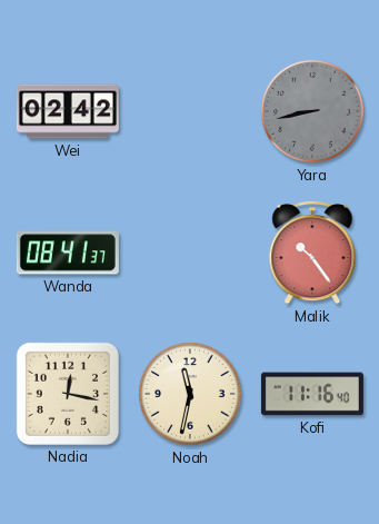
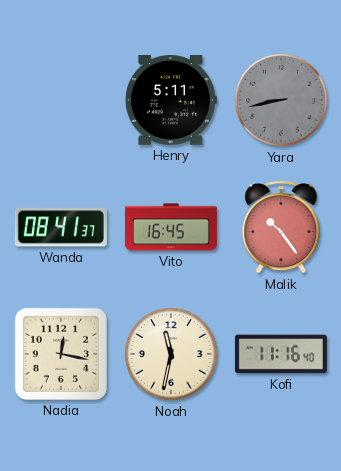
Wei: 02:42 -> none (68, 111)
Henry: none -> 5:11 (171, 100)
Vito: none -> 16:45 (171, 227)
